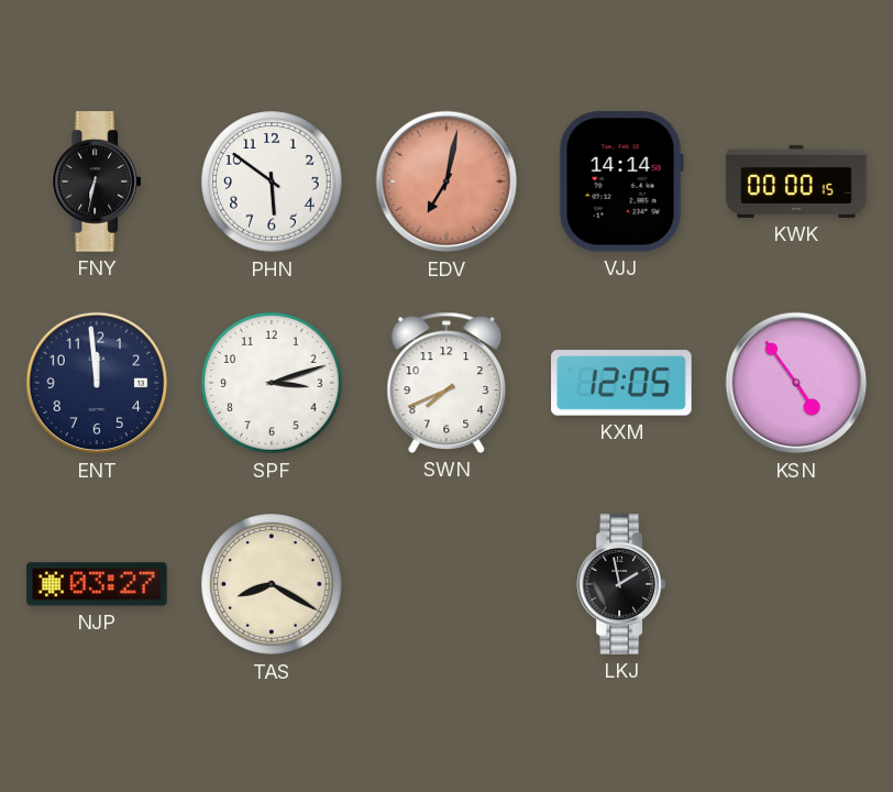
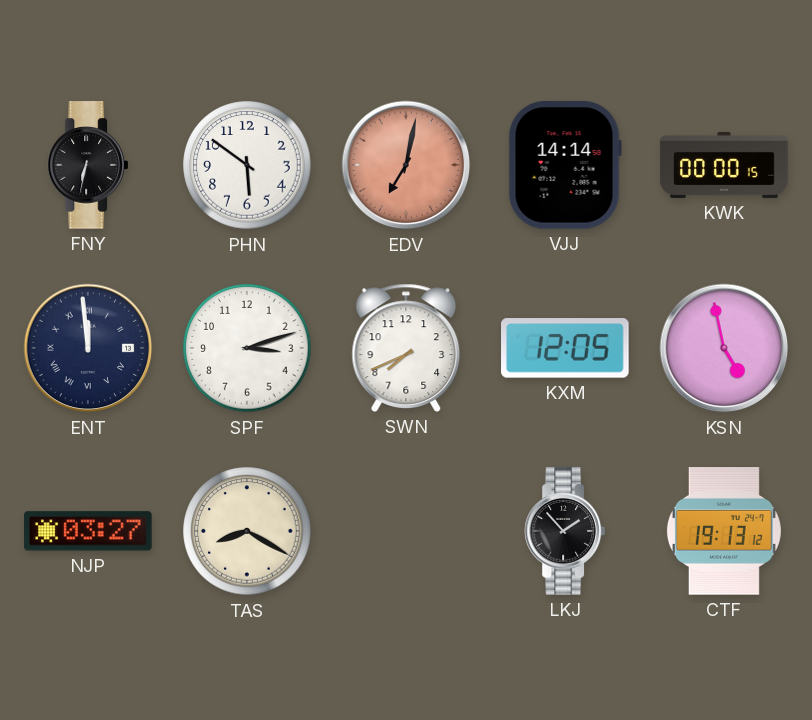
ENT numerals: Arabic -> Roman (88, 348)
KSN: 4:54 -> 4:58 (724, 348)
LKJ: 1:58 -> 1:53 (564, 531)
CTF: none -> 19:13 (724, 531)
